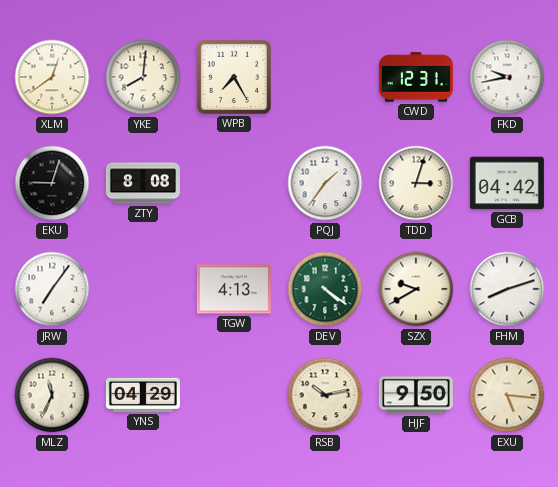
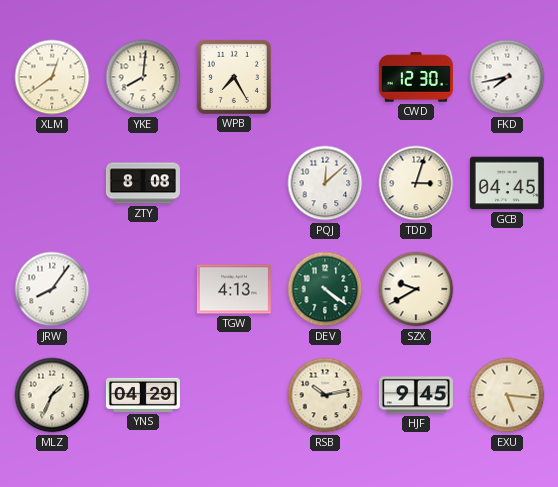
CWD: 12:31 -> 12:30 (416, 77)
FKD: 9:43 -> 7:43 (507, 77)
EKU: 9:03 -> none (52, 183)
PQJ: 1:36 -> 12:08 (325, 183)
GCB: 04:42 -> 04:45 (507, 183)
JRW: 7:06 -> 8:06 (52, 289)
FHM: 8:12 -> none (507, 289)
MLZ: 11:34 -> 1:34 (52, 395)
HJF: 9:50 -> 9:45 (416, 395)
